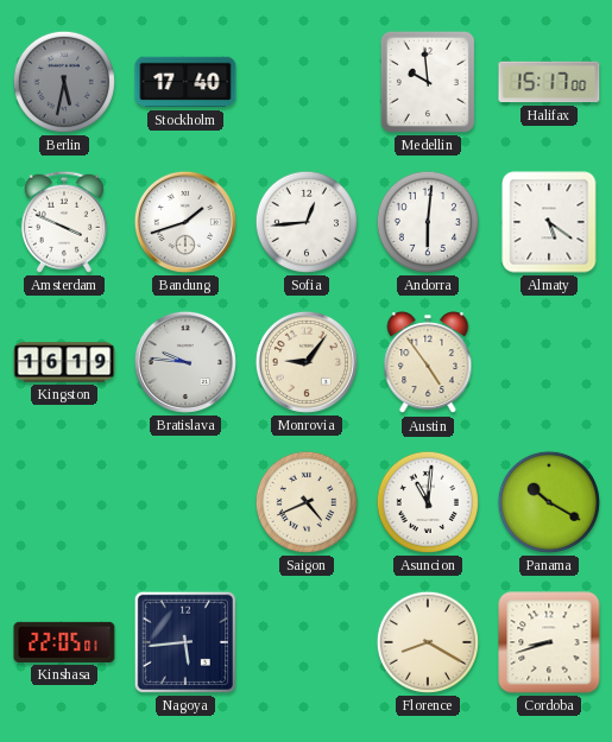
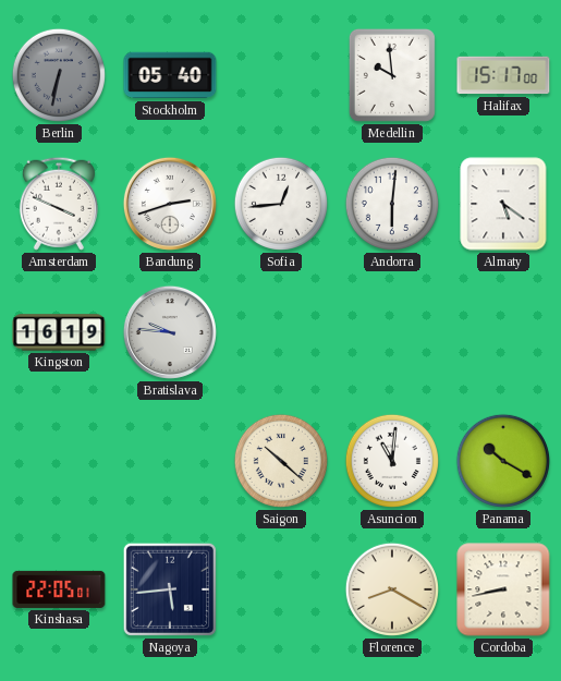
Berlin: 5:32 -> 6:32 (59, 75)
Stockholm: 17:40 -> 05:40 (170, 75)
Bandung: 1:42 -> 2:42 (170, 204)
Monrovia: 9:06 -> none (307, 362)
Austin: 4:54 -> none (428, 362)
Saigon: 4:41 -> 10:22 (281, 461)
Cordoba: 8:42 -> 8:43 (503, 589)
